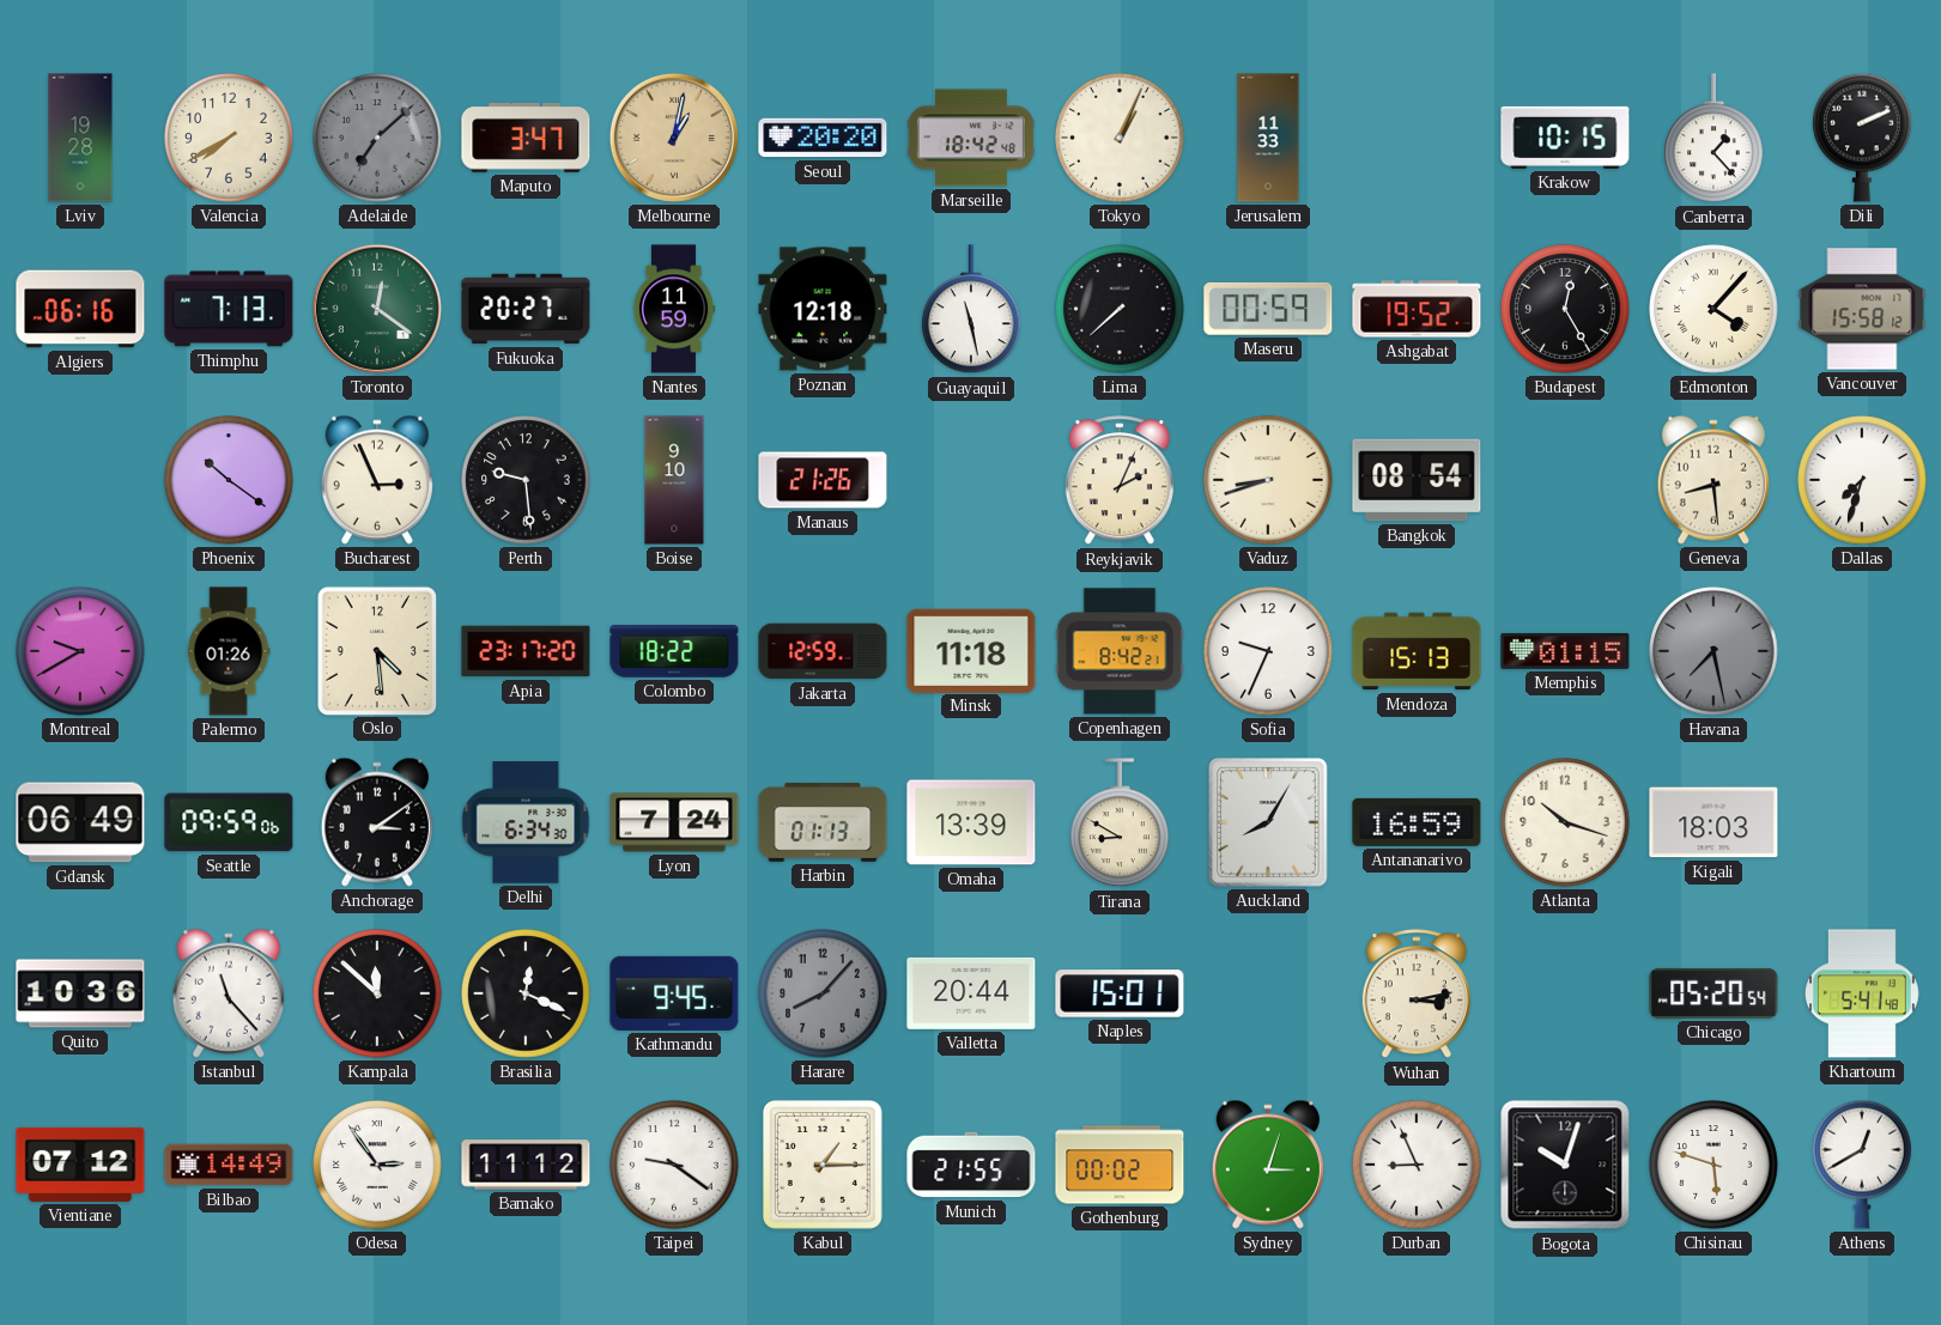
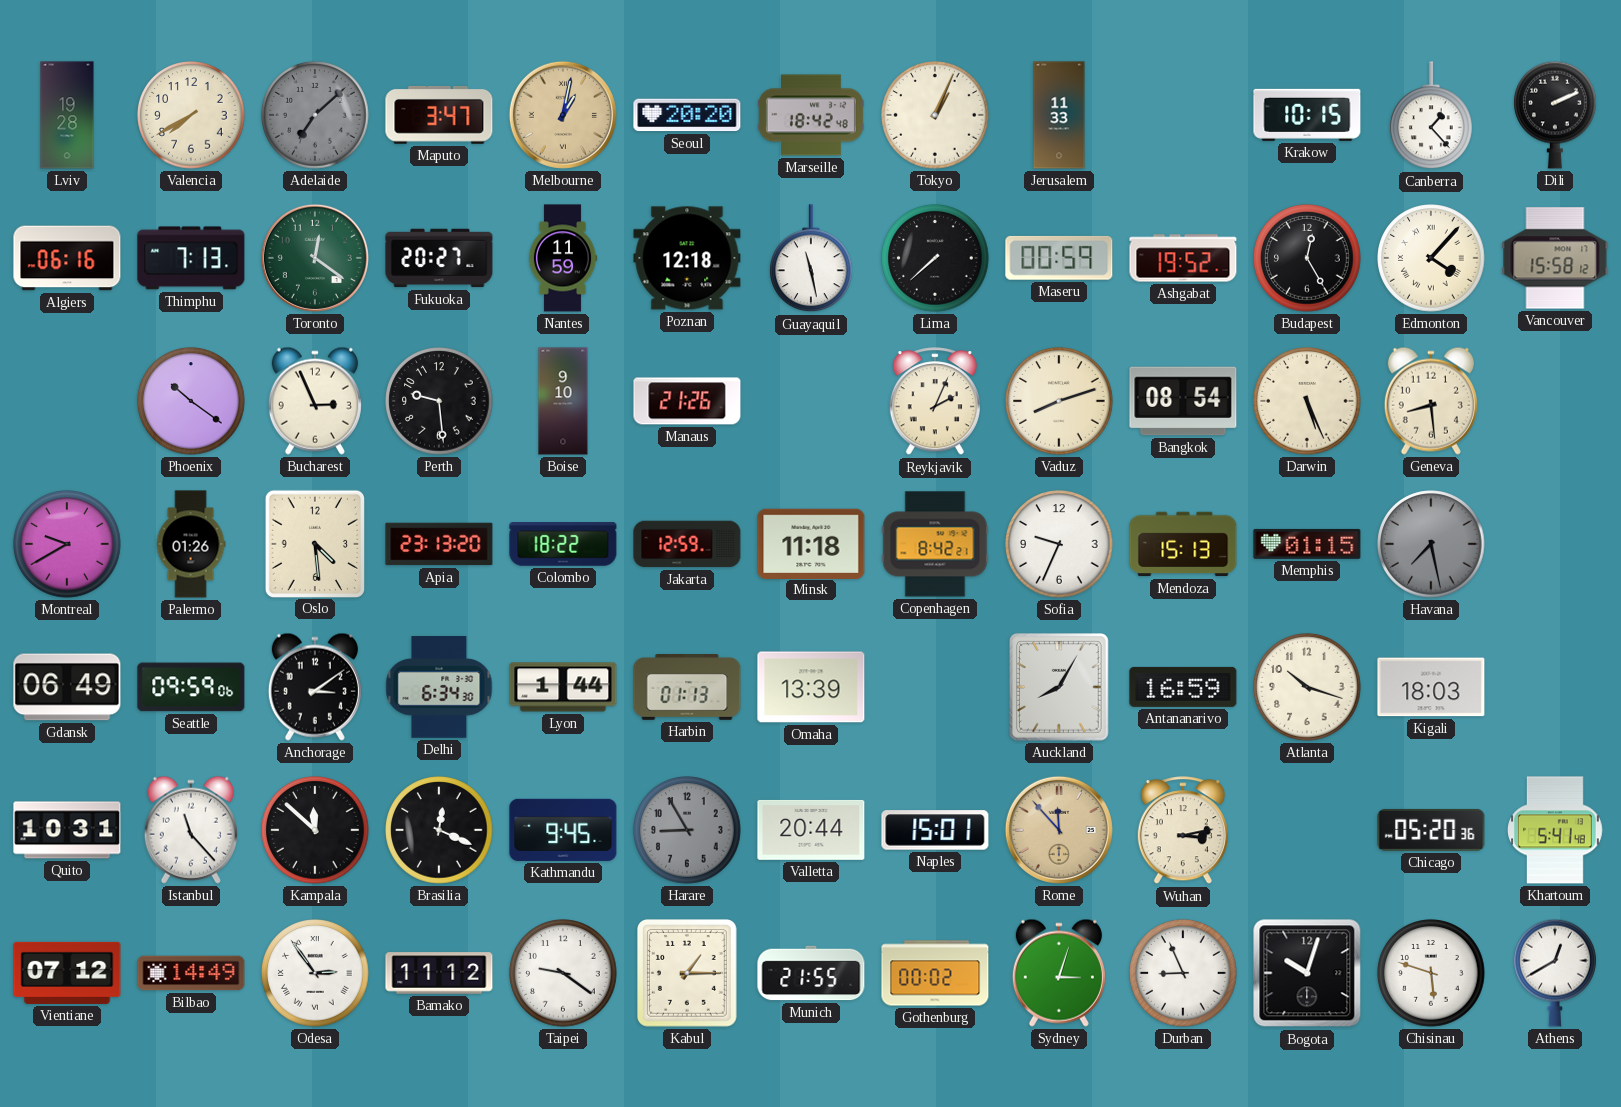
Vaduz: 8:42 -> 8:12 (1059, 401)
Darwin: none -> 5:26 (1307, 401)
Dallas: 7:33 -> none (1862, 480)
Apia: 23:17 -> 23:13 (439, 544)
Lyon: 7:24 -> 1:44 (563, 687)
Tirana: 8:50 -> none (1121, 823)
Quito: 10:36 -> 10:31 (67, 830)
Harare: 8:07 -> 8:55 (687, 830)
Rome: none -> 11:53 (1059, 830)
Chicago: 05:20:54 -> 05:20:36 (1431, 830)
